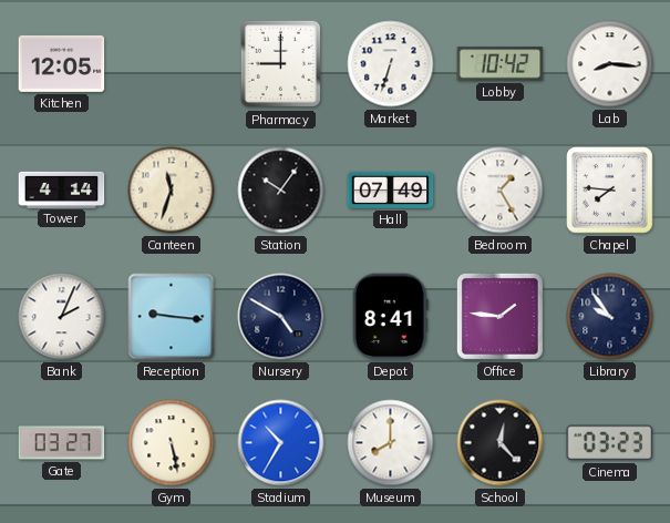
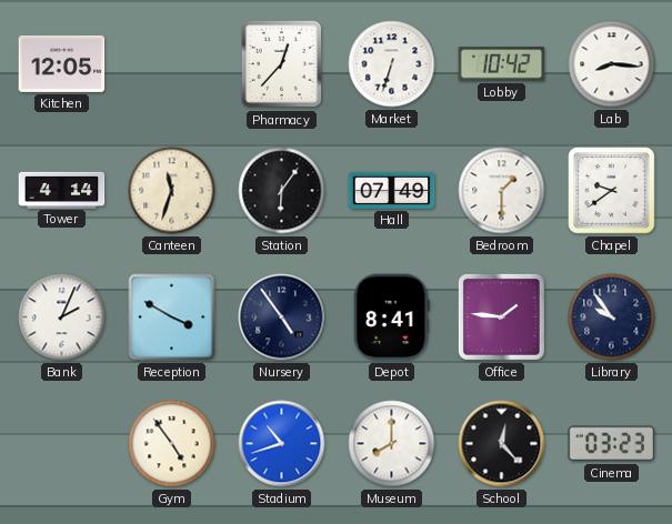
Pharmacy: 9:00 -> 12:37 (282, 64)
Station: 10:06 -> 6:06 (282, 191)
Bedroom: 1:25 -> 1:30 (502, 191)
Chapel: 7:46 -> 9:39 (612, 191)
Reception: 9:16 -> 3:50 (172, 318)
Nursery: 4:50 -> 4:54 (282, 318)
Gate: 03:27 -> none (62, 443)
Gym: 5:28 -> 4:54 (172, 444)
Stadium: 10:35 -> 10:42 (282, 444)
